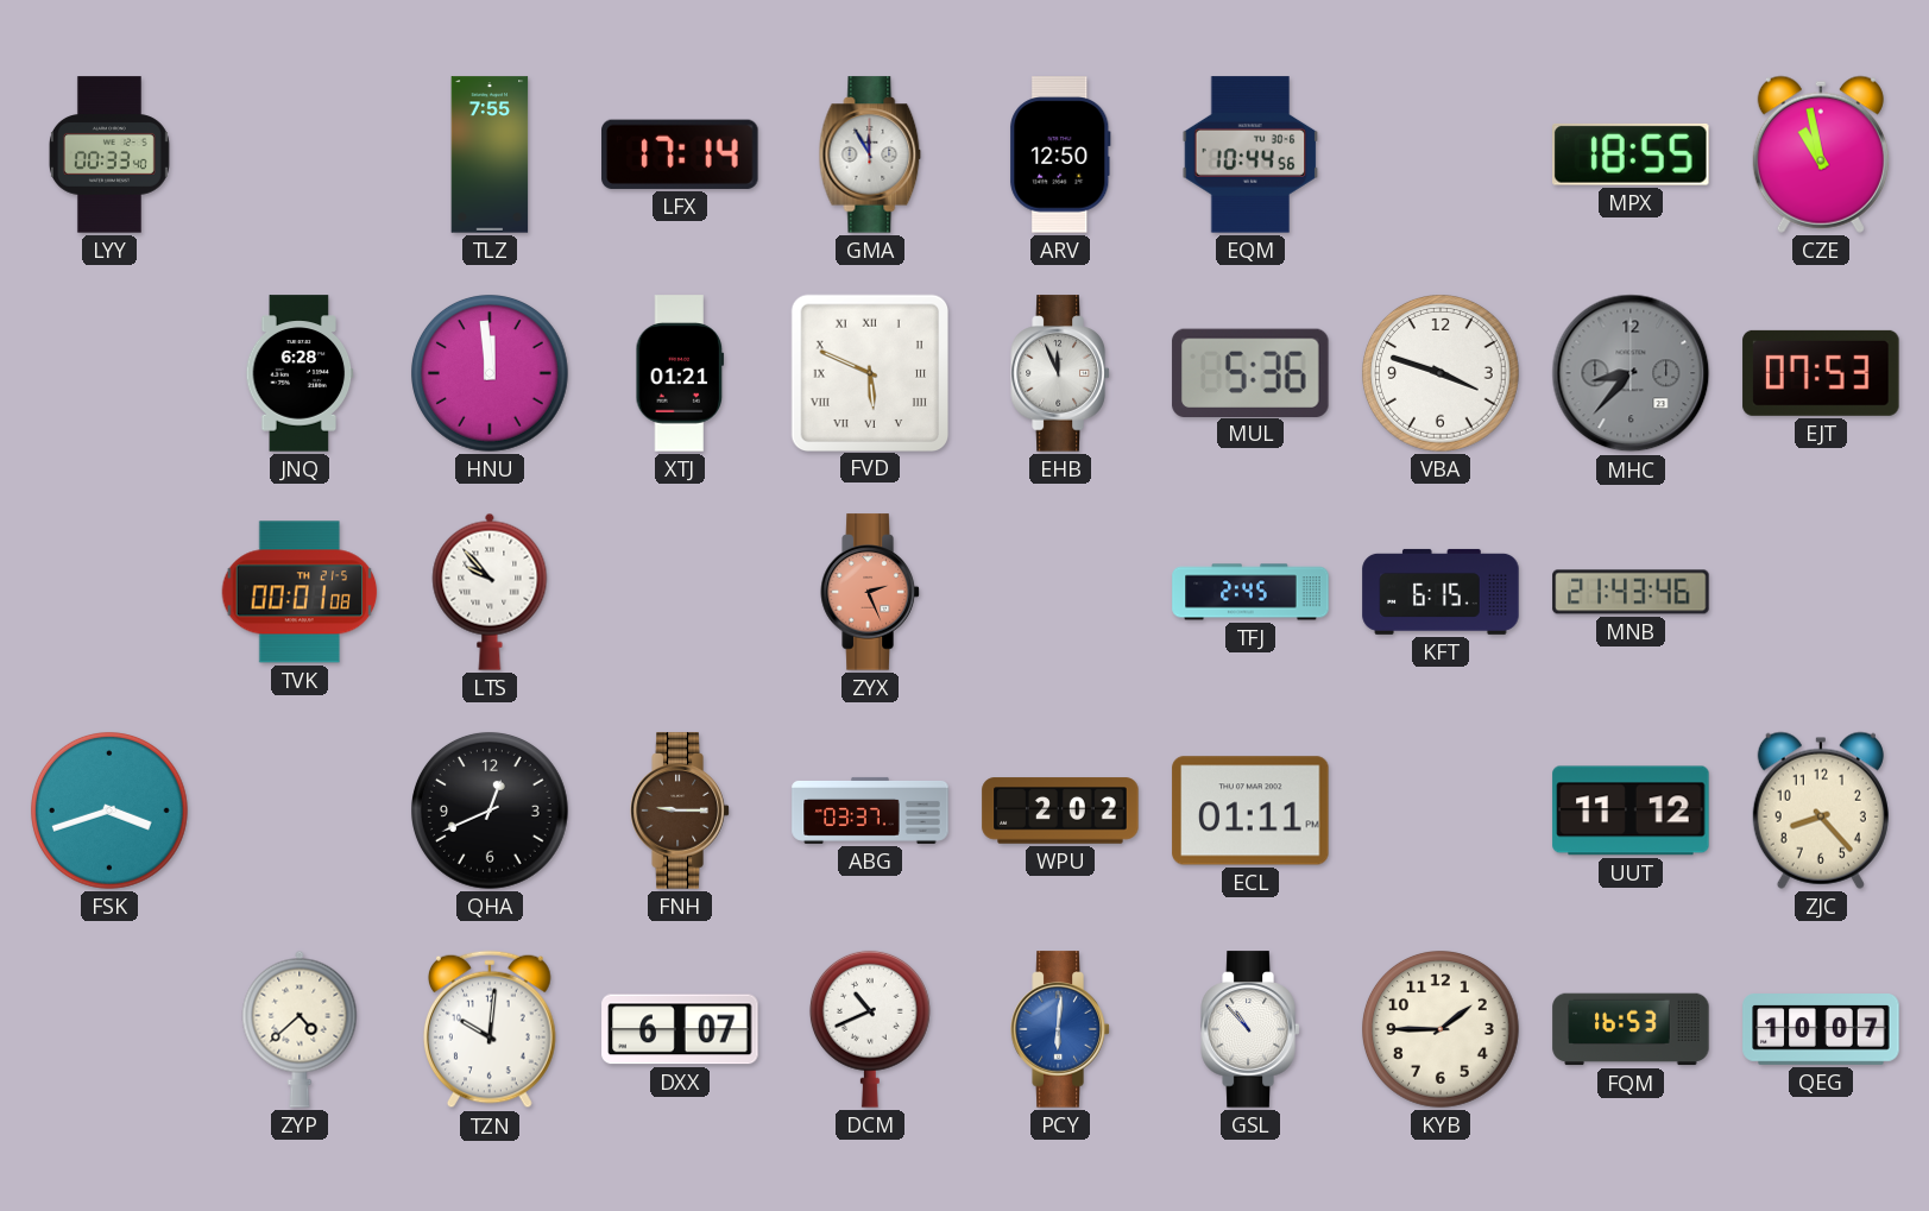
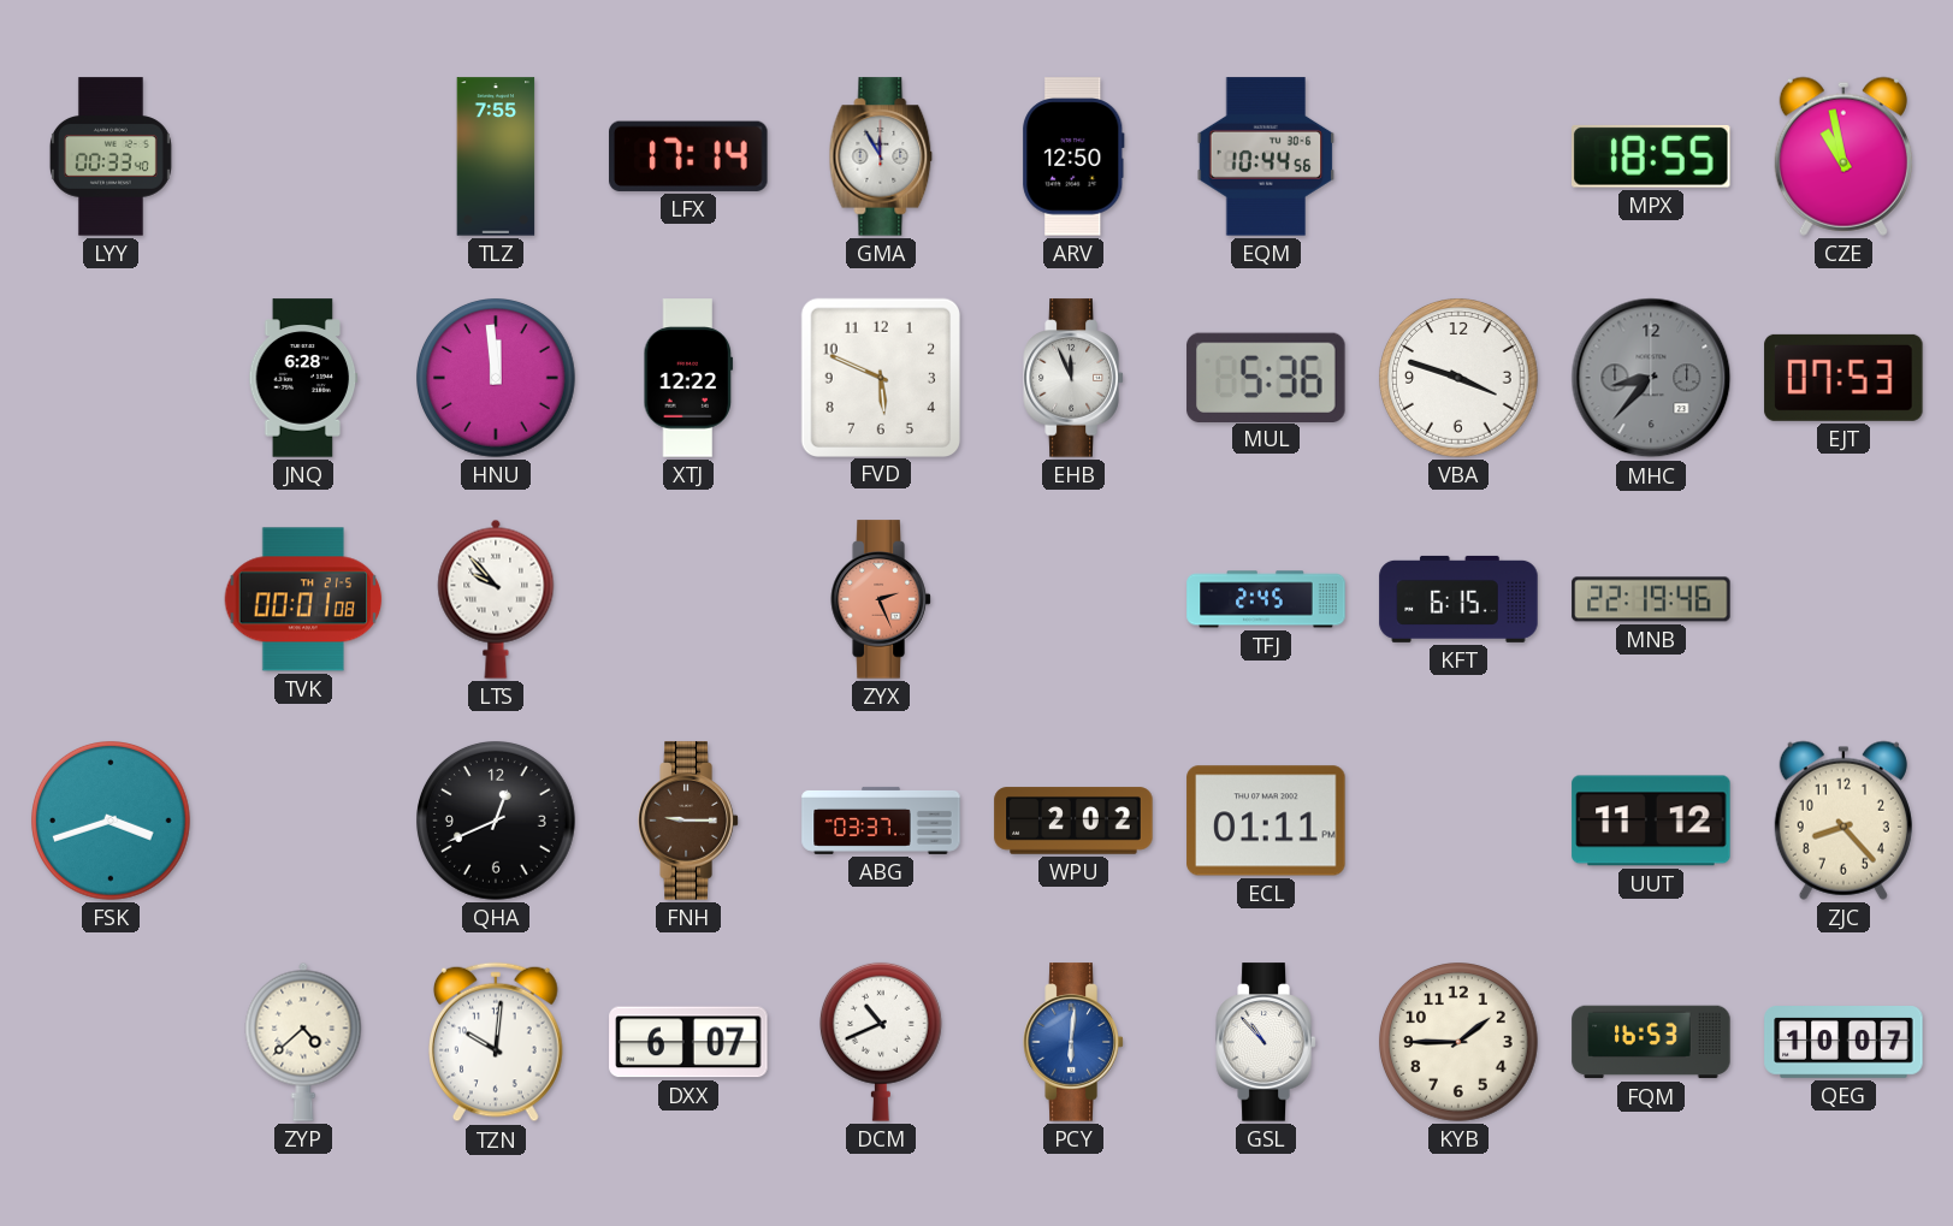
XTJ: 01:21 -> 12:22 (688, 378)
FVD numerals: Roman -> Arabic (880, 377)
MNB: 21:43 -> 22:19 (1651, 599)
